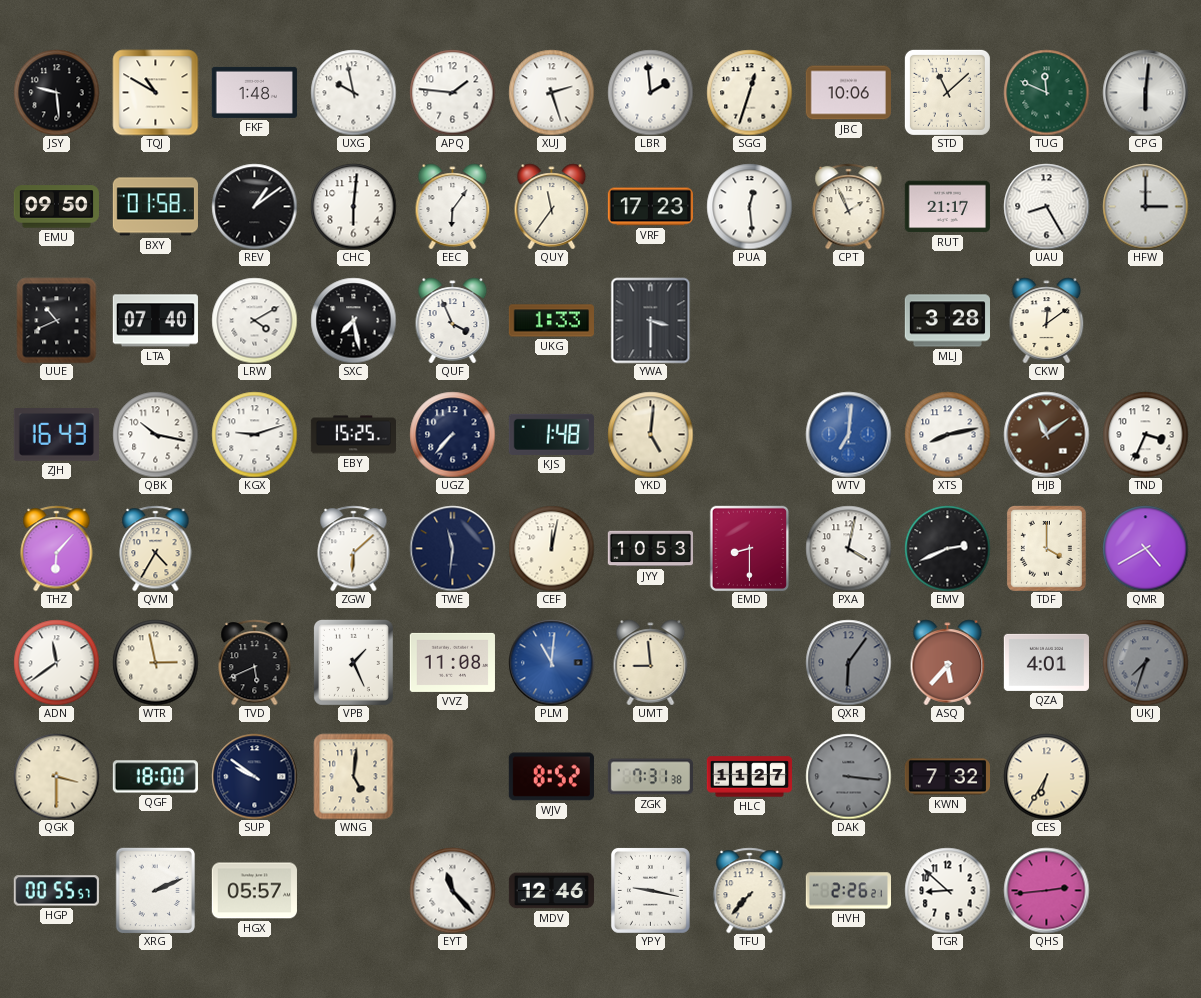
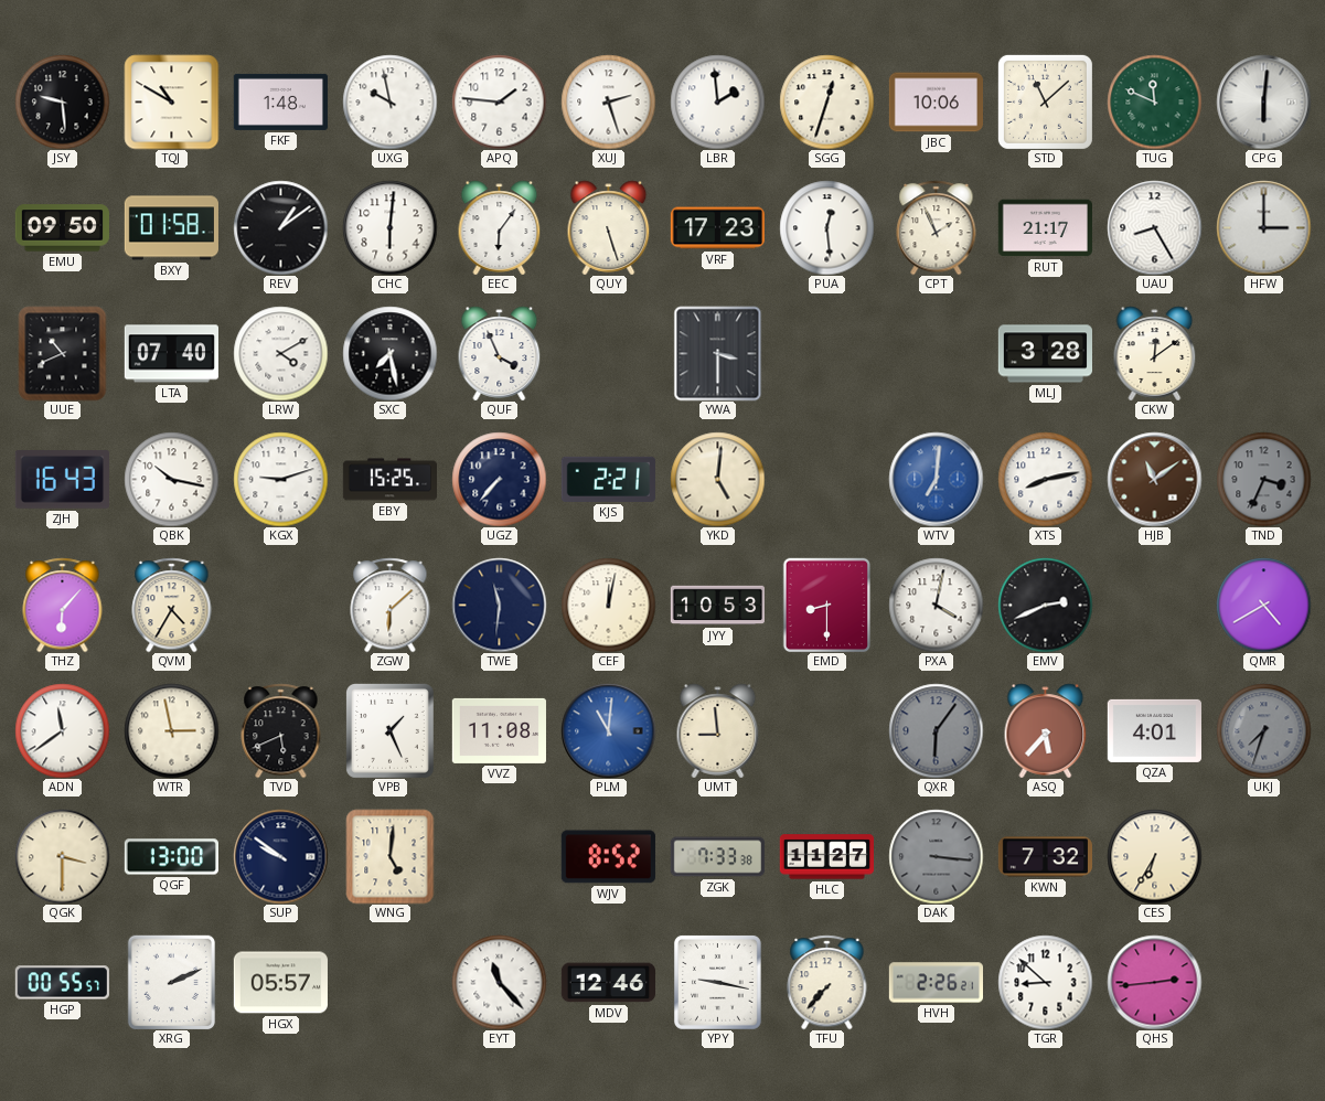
QUY: 11:36 -> 5:27 (609, 227)
UKG: 1:33 -> none (551, 321)
KJS: 1:48 -> 2:21 (608, 479)
TND dial: white -> grey (1263, 479)
TDF: 4:00 -> none (1046, 548)
QGF: 18:00 -> 13:00 (171, 857)
ZGK: 7:31 -> 7:33 (717, 857)
